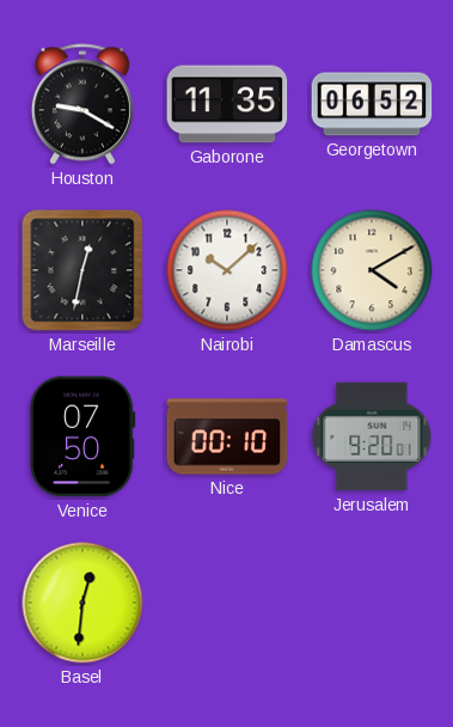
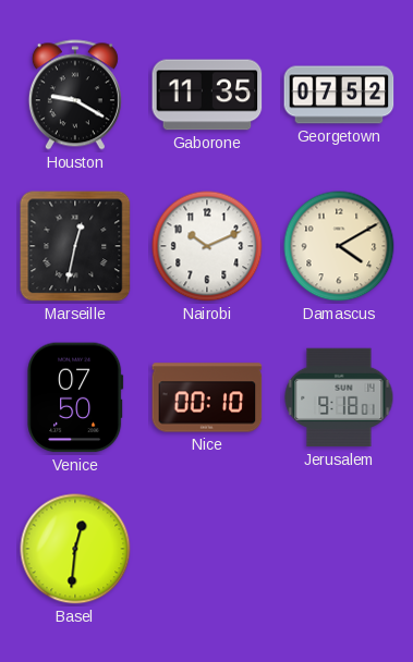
Georgetown: 06:52 -> 07:52 (339, 95)
Nairobi: 10:08 -> 10:11 (207, 246)
Jerusalem: 9:20 -> 9:18 (339, 397)
